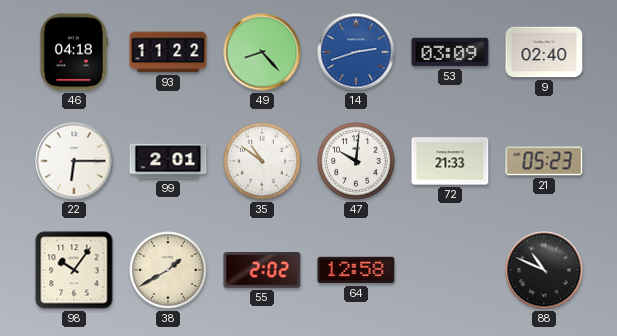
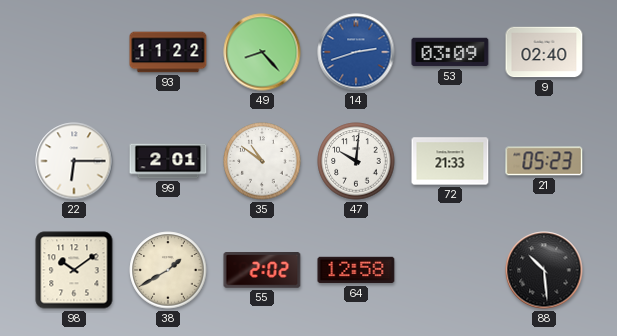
46: 04:18 -> none (73, 52)
98: 10:06 -> 10:09 (74, 270)
88: 10:49 -> 10:29 (544, 270)
